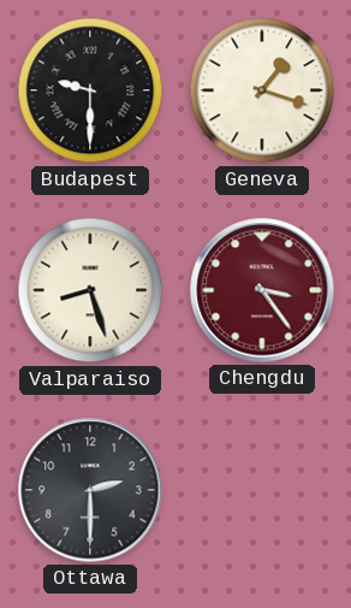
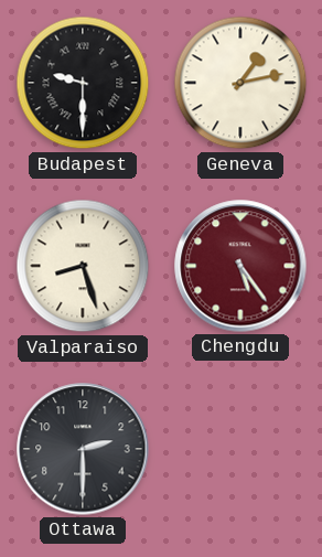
Geneva: 1:18 -> 1:13 (240, 83)
Chengdu: 3:24 -> 5:24 (240, 266)
